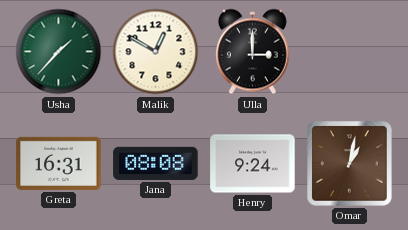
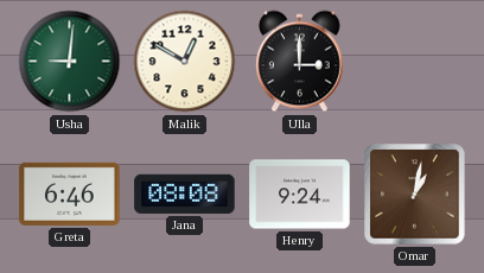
Usha: 1:37 -> 9:01 (70, 62)
Greta: 16:31 -> 6:46 (70, 193)
